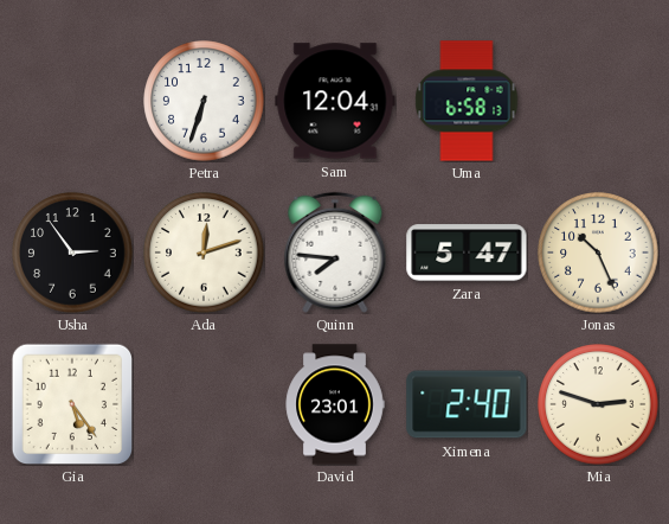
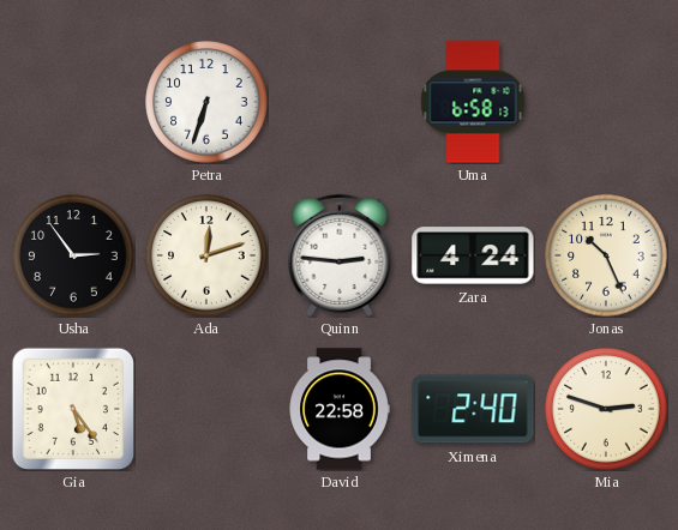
Sam: 12:04 -> none (335, 101)
Quinn: 7:46 -> 2:46 (340, 255)
Zara: 5:47 -> 4:24 (473, 255)
David: 23:01 -> 22:58 (340, 409)
